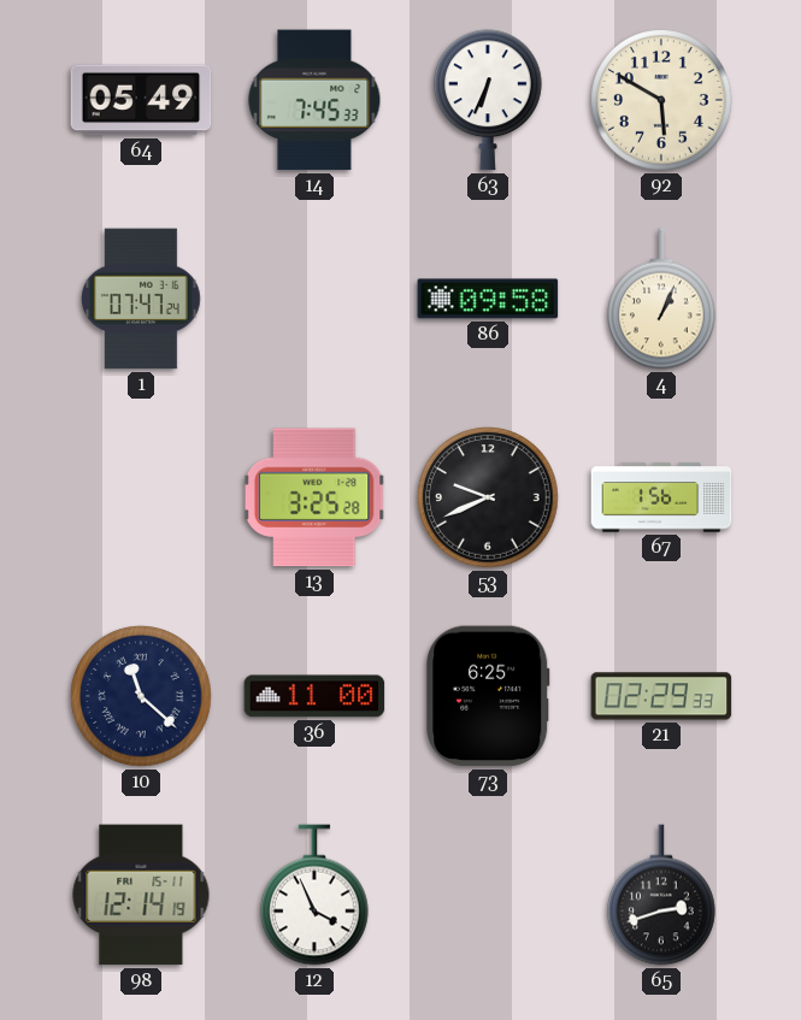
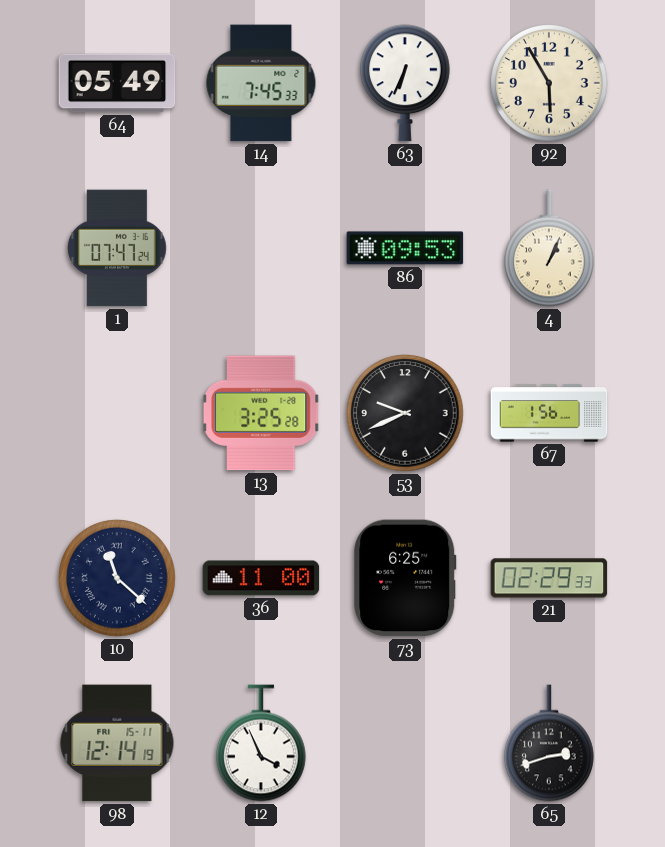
92: 5:50 -> 5:55 (549, 83)
86: 09:58 -> 09:53 (405, 248)
